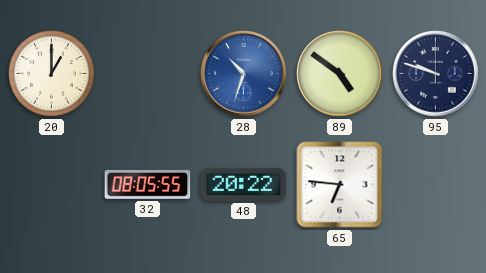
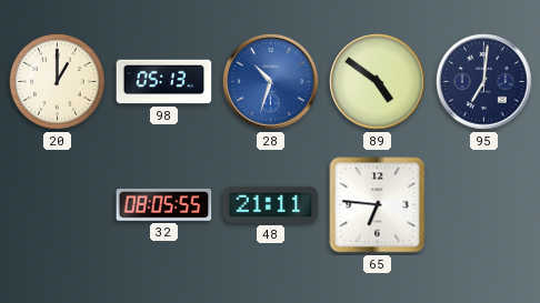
98: none -> 05:13 (164, 82)
95: 9:48 -> 7:01 (484, 82)
48: 20:22 -> 21:11 (271, 204)
